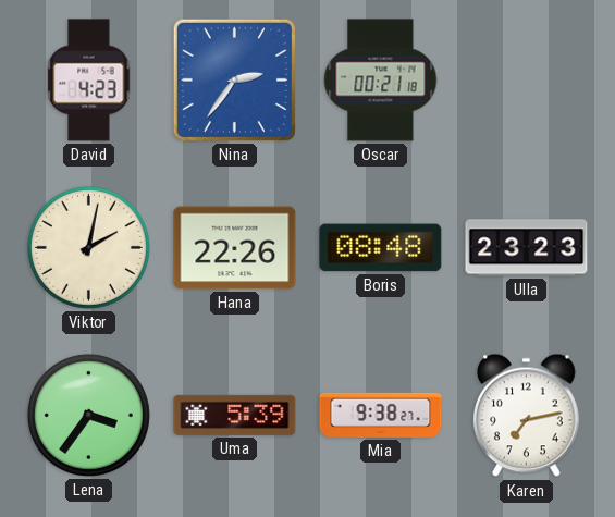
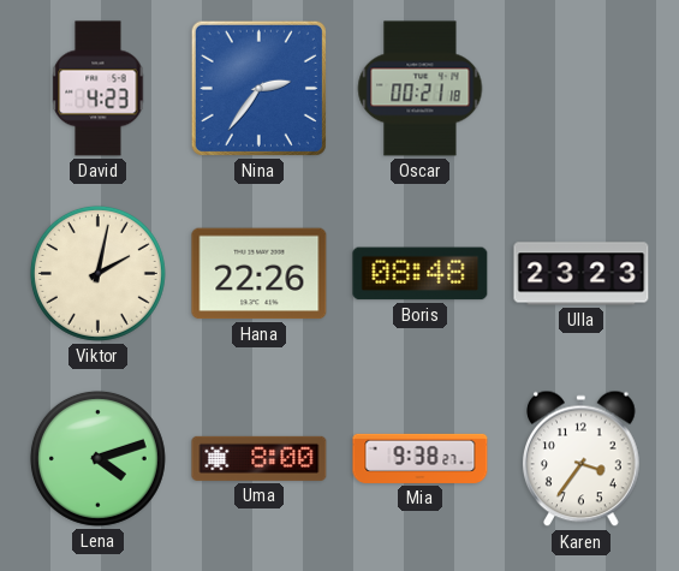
Lena: 3:36 -> 4:12 (97, 458)
Uma: 5:39 -> 8:00 (260, 458)
Karen: 7:13 -> 3:36 (582, 459)
